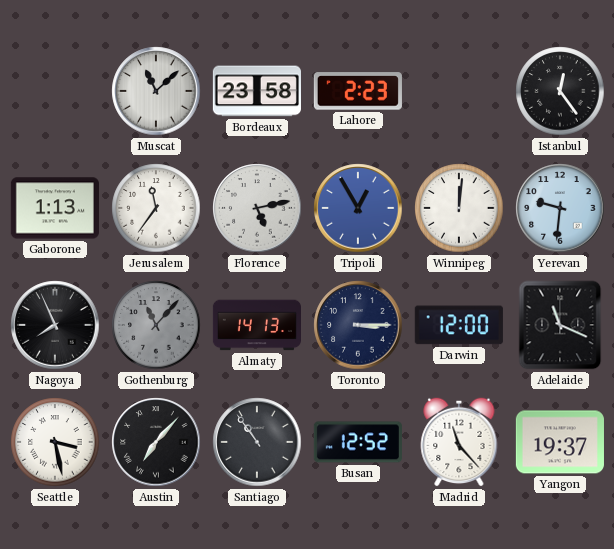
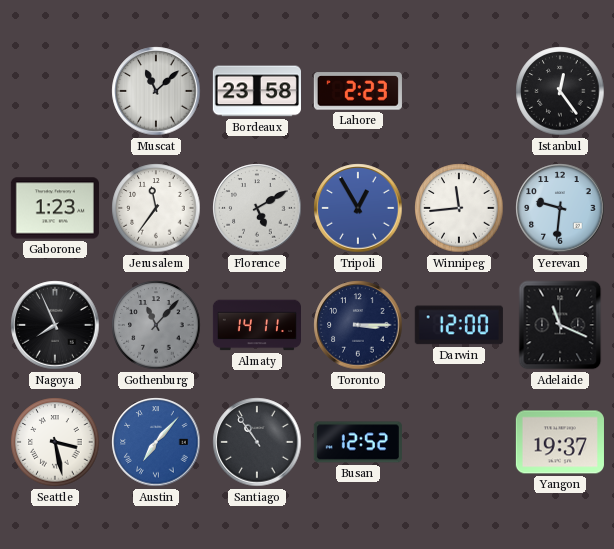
Gaborone: 1:13 -> 1:23 (55, 208)
Florence: 5:13 -> 5:10 (257, 208)
Winnipeg: 12:01 -> 11:44 (459, 208)
Almaty: 14:13 -> 14:11 (256, 325)
Austin dial: black -> blue (156, 442)
Madrid: 11:23 -> none (459, 442)
